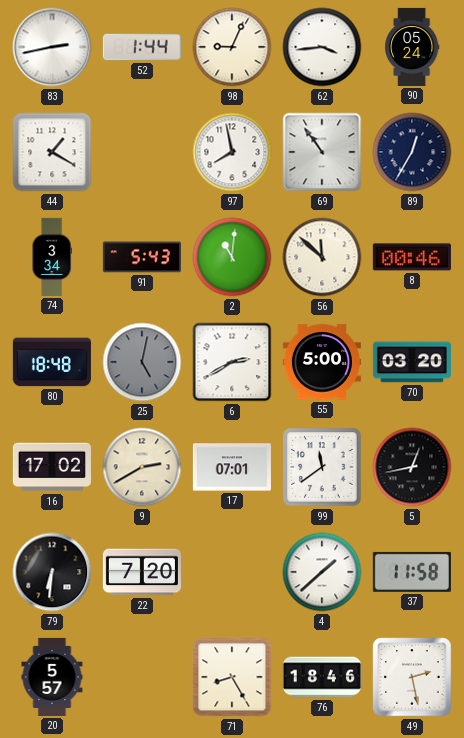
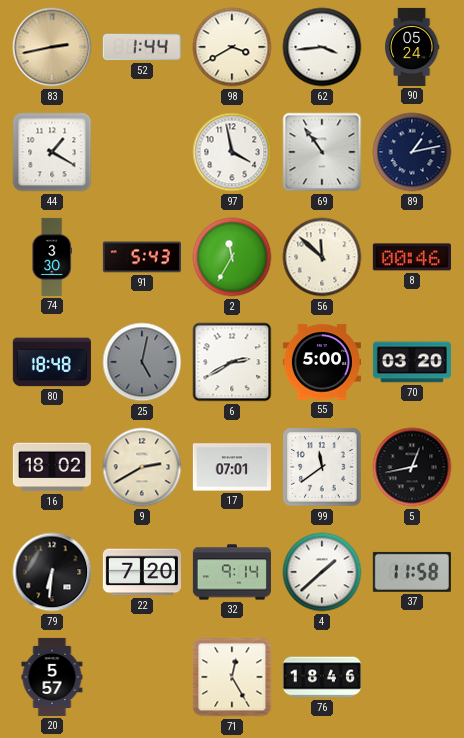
83 dial: white -> champagne (52, 47)
98: 9:04 -> 3:40 (232, 47)
97: 7:58 -> 3:58 (232, 152)
89: 12:35 -> 1:13 (412, 152)
74: 3:34 -> 3:30 (52, 257)
2: 11:01 -> 11:35 (232, 257)
16: 17:02 -> 18:02 (52, 467)
32: none -> 9:14 (232, 572)
71: 8:25 -> 12:25 (232, 677)
49: 2:28 -> none (412, 677)
